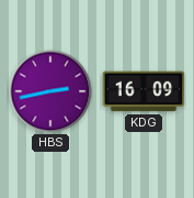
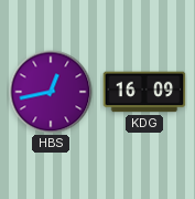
HBS: 2:43 -> 12:43 (51, 92)
